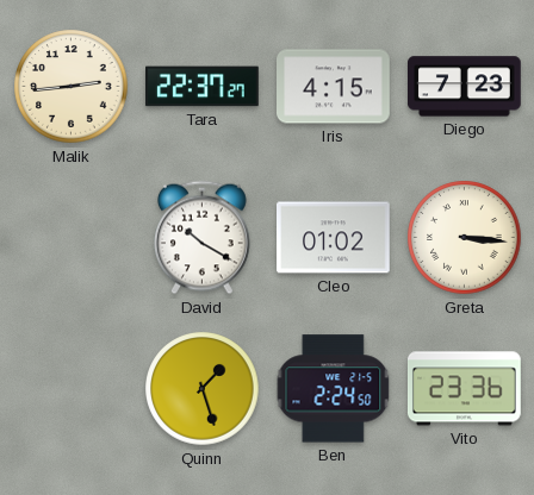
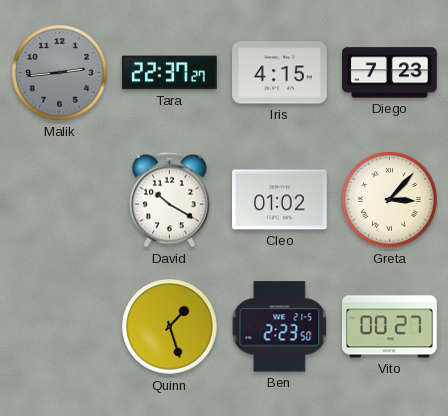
Malik dial: cream -> grey (60, 73)
Greta: 3:16 -> 3:07 (390, 200)
Ben: 2:24 -> 2:23 (280, 327)
Vito: 23:36 -> 00:27 (389, 327)
